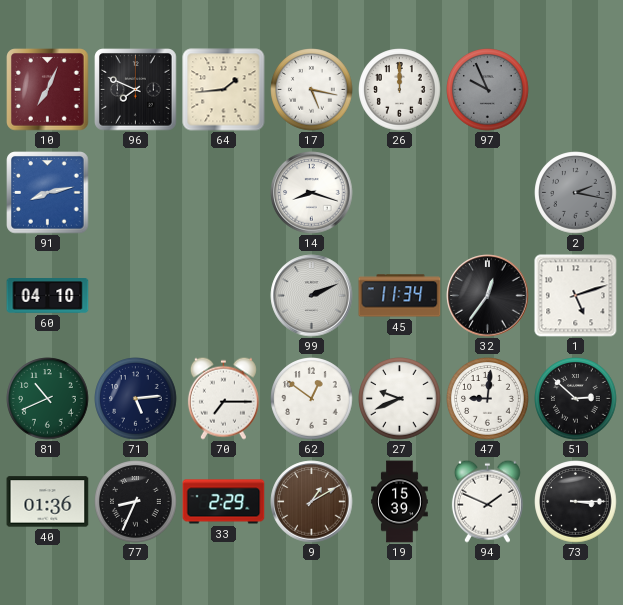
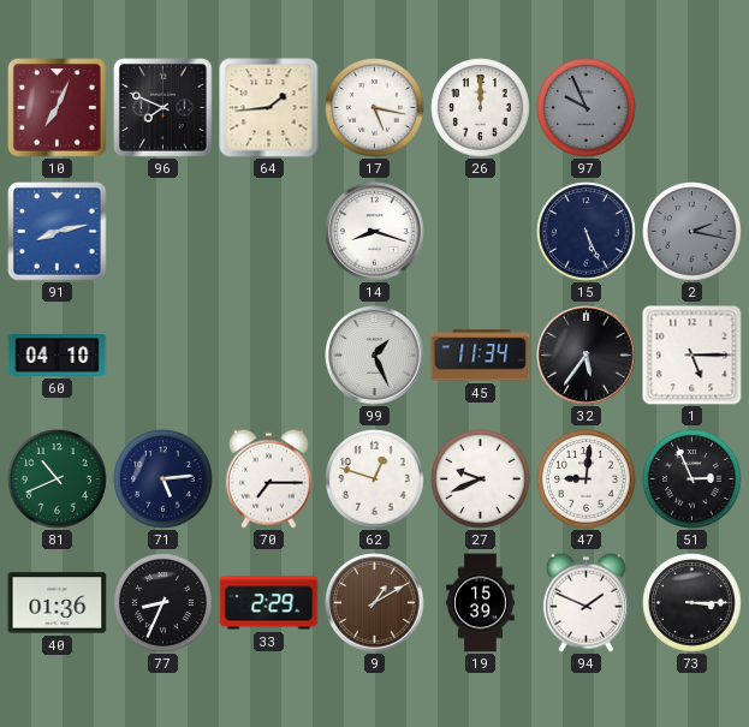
15: none -> 5:26 (587, 232)
99: 2:11 -> 1:26 (375, 356)
32: 12:36 -> 5:36 (587, 356)
1: 5:12 -> 5:15 (692, 356)
62: 12:51 -> 12:48 (375, 479)
51: 2:52 -> 2:56 (692, 479)
